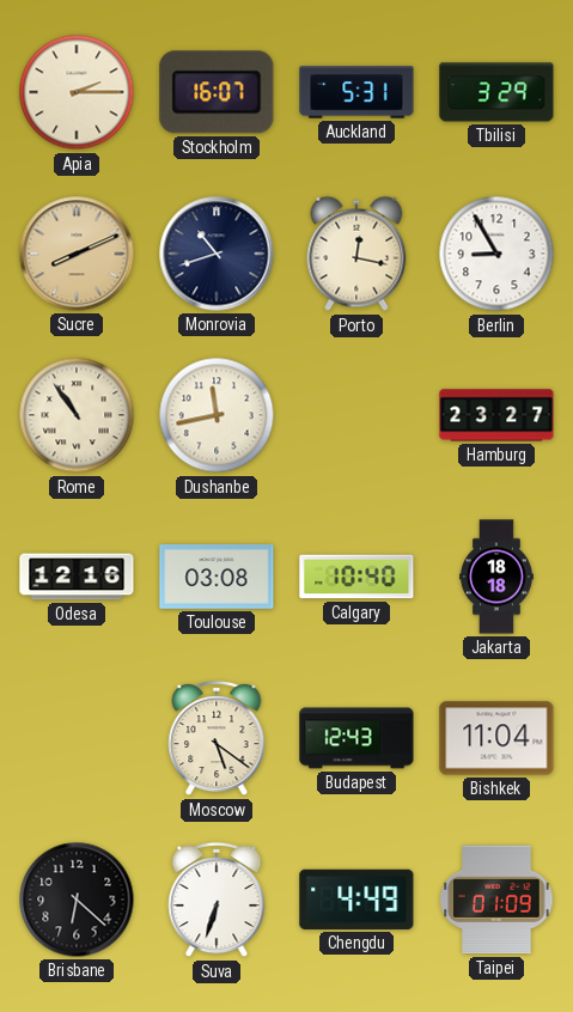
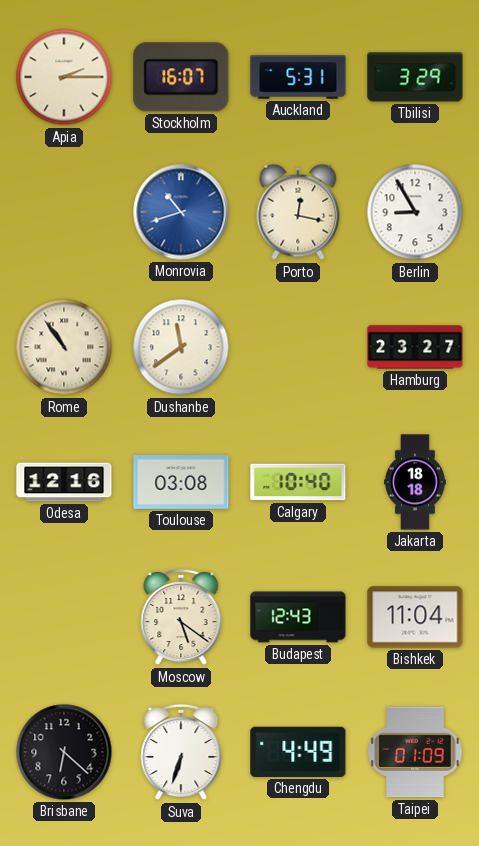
Sucre: 8:11 -> none (77, 254)
Monrovia dial: navy -> blue (181, 212)
Dushanbe: 11:43 -> 11:39 (181, 347)
